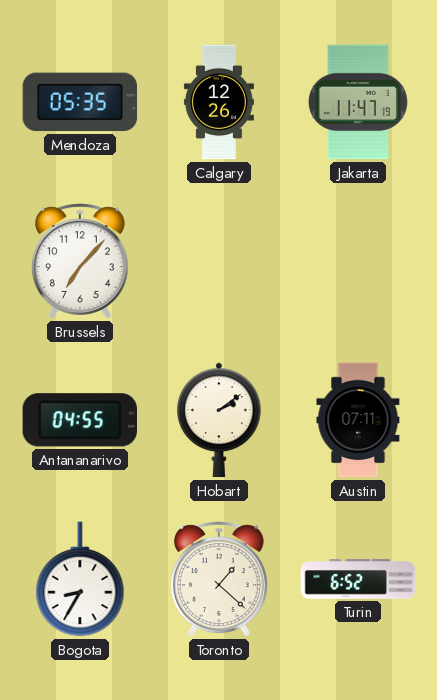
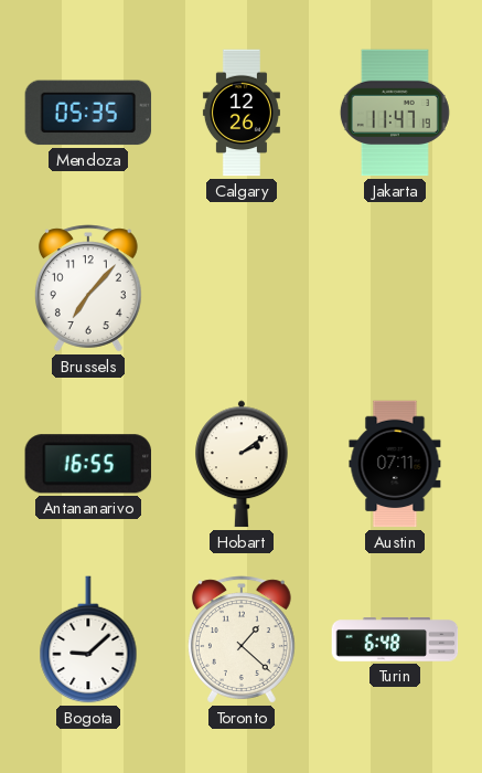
Antananarivo: 04:55 -> 16:55 (88, 464)
Bogota: 8:35 -> 9:08 (88, 639)
Turin: 6:52 -> 6:48 (395, 639)
